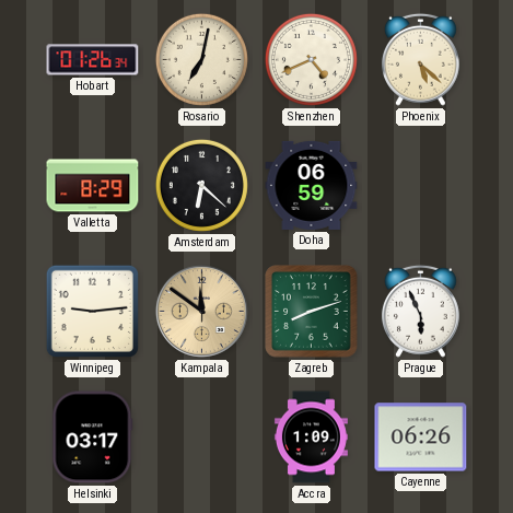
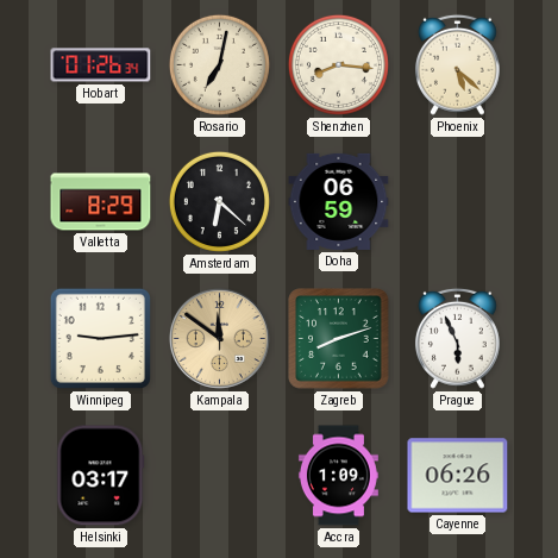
Shenzhen: 4:41 -> 8:16 (338, 64)
